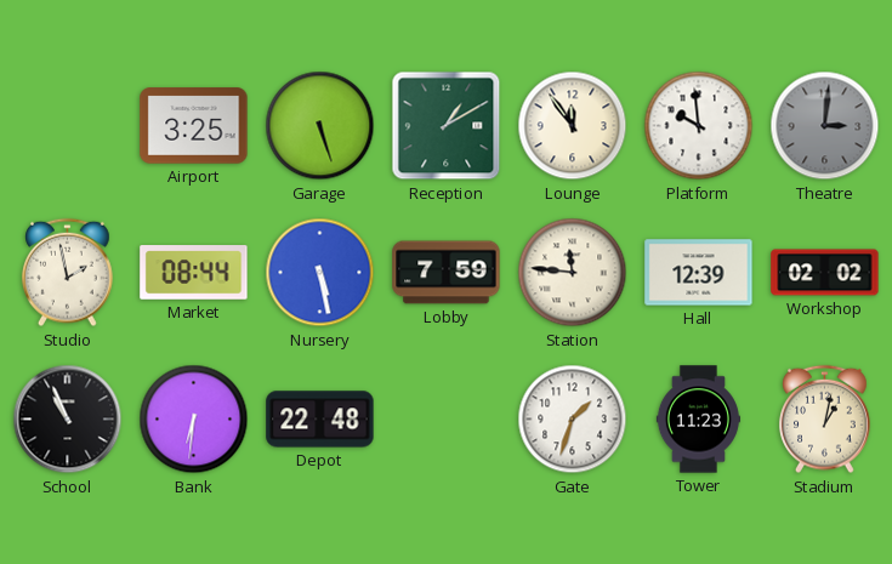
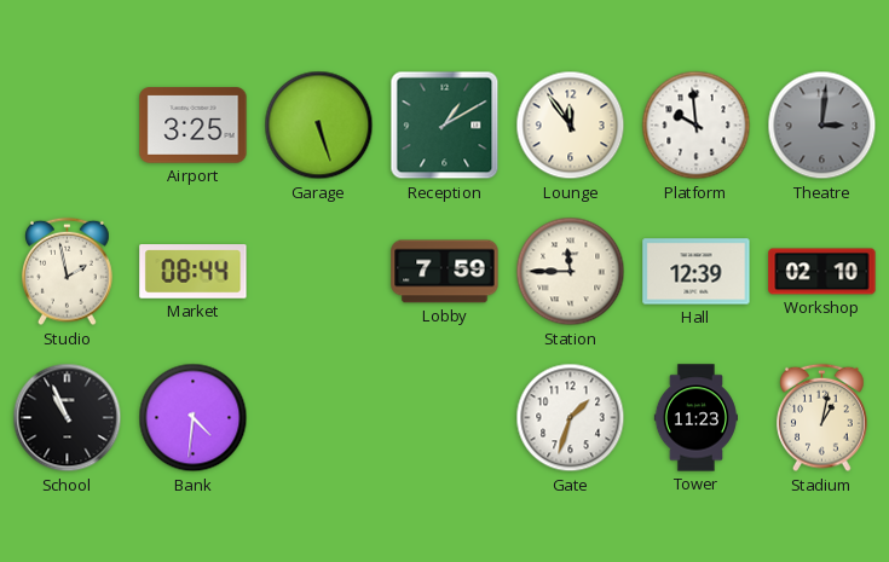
Nursery: 5:28 -> none (320, 273)
Station: 11:46 -> 11:45 (571, 272)
Workshop: 02:02 -> 02:10 (822, 272)
Bank: 6:31 -> 4:31 (194, 418)
Depot: 22:48 -> none (320, 420)
